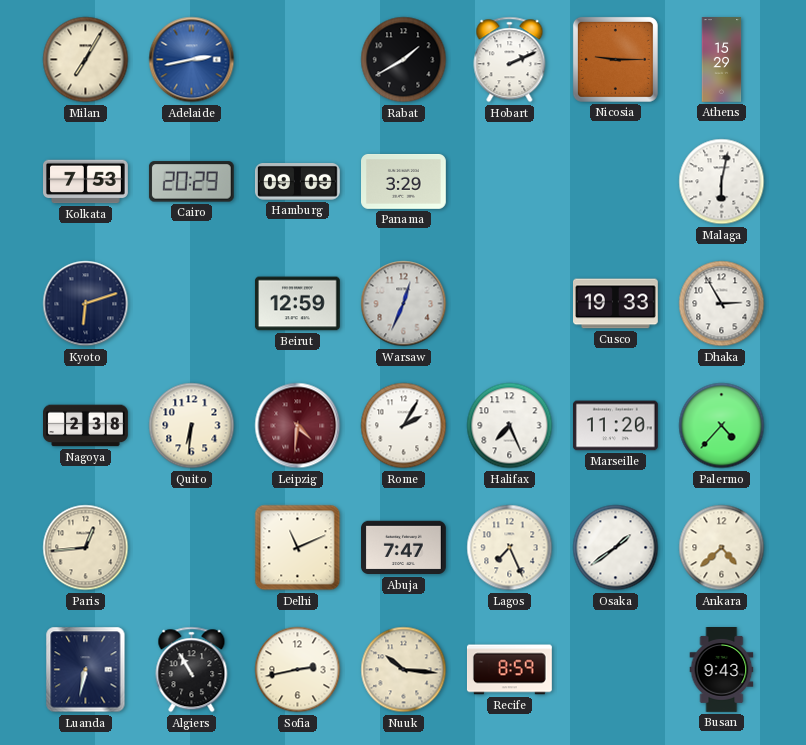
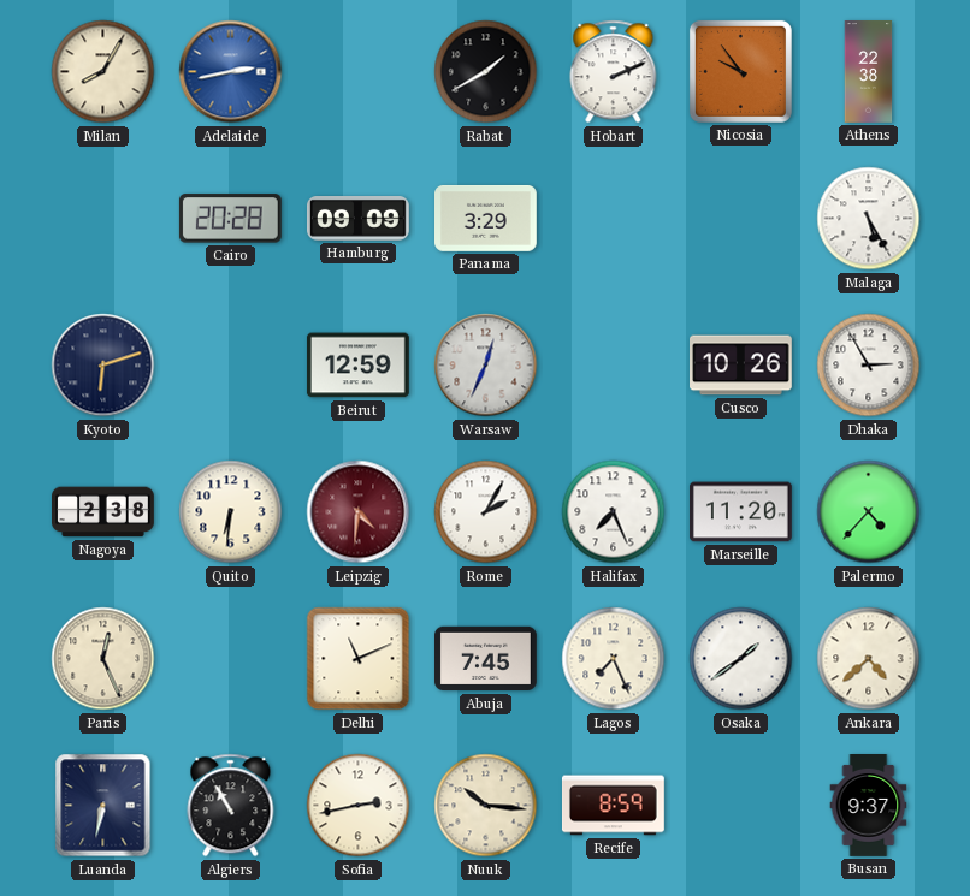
Milan: 7:05 -> 8:05 (103, 72)
Nicosia: 9:15 -> 9:54 (740, 71)
Athens: 15:29 -> 22:38 (869, 72)
Kolkata: 7:53 -> none (86, 182)
Cairo: 20:29 -> 20:28 (230, 219)
Malaga: 6:02 -> 5:25 (869, 219)
Cusco: 19:33 -> 10:26 (741, 366)
Paris: 12:44 -> 12:26 (103, 659)
Abuja: 7:47 -> 7:45 (486, 659)
Busan: 9:43 -> 9:37 (869, 806)
